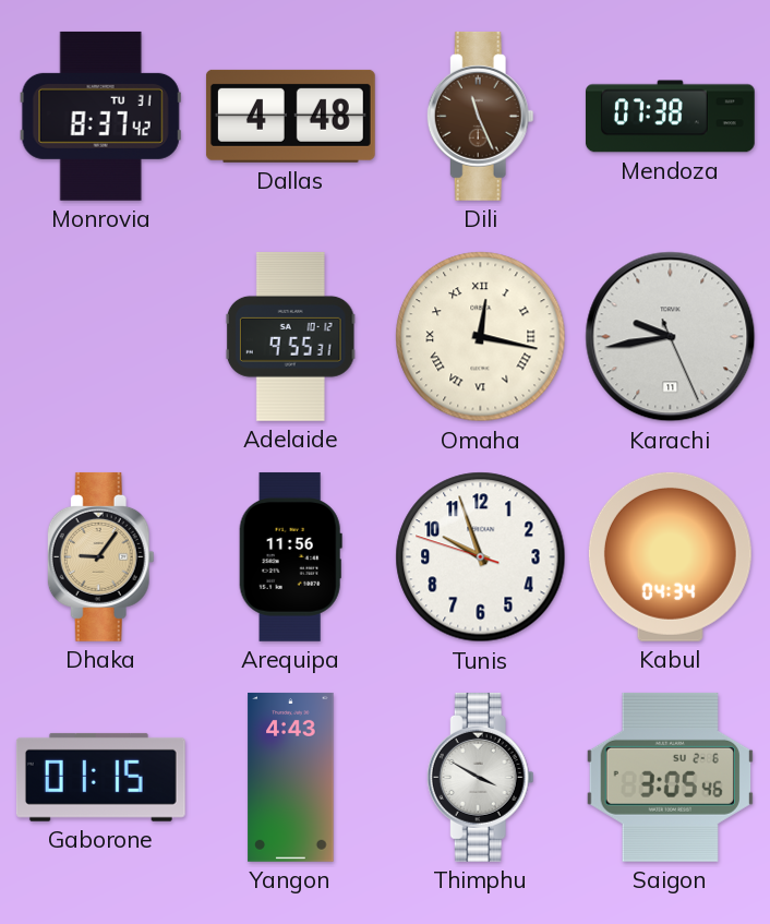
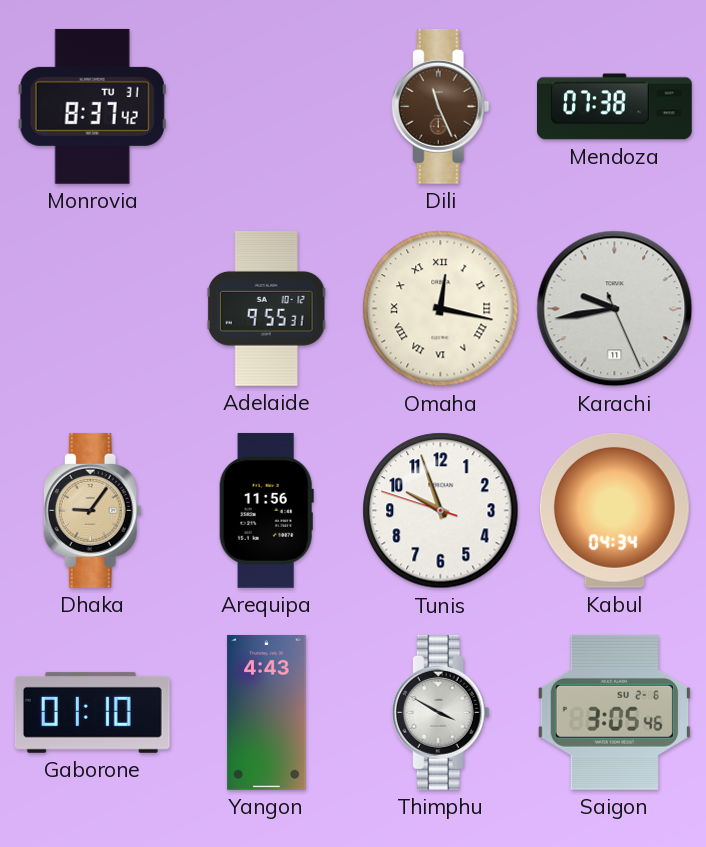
Dallas: 4:48 -> none (290, 116)
Gaborone: 01:15 -> 01:10 (92, 712)
